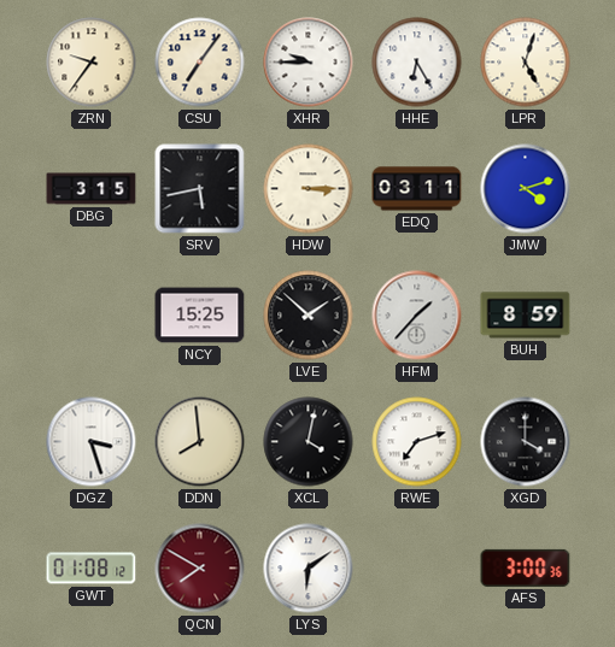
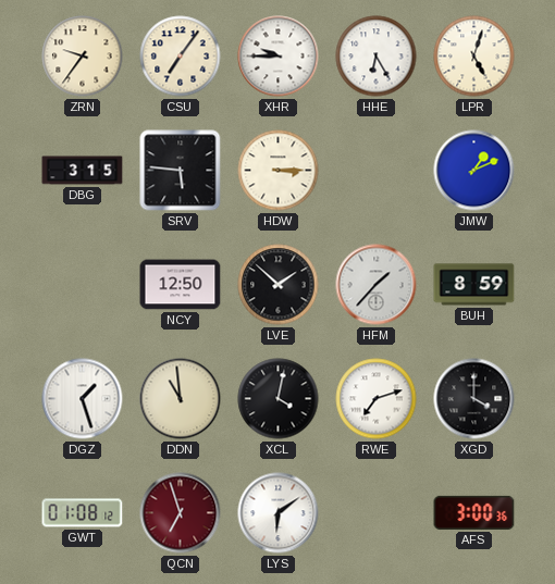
SRV: 5:43 -> 5:46 (181, 171)
EDQ: 03:11 -> none (417, 189)
JMW: 4:12 -> 1:11 (474, 171)
NCY: 15:25 -> 12:50 (181, 285)
DGZ: 3:27 -> 1:27 (83, 399)
DDN: 7:59 -> 10:59 (181, 399)
QCN: 7:50 -> 6:57 (181, 513)
